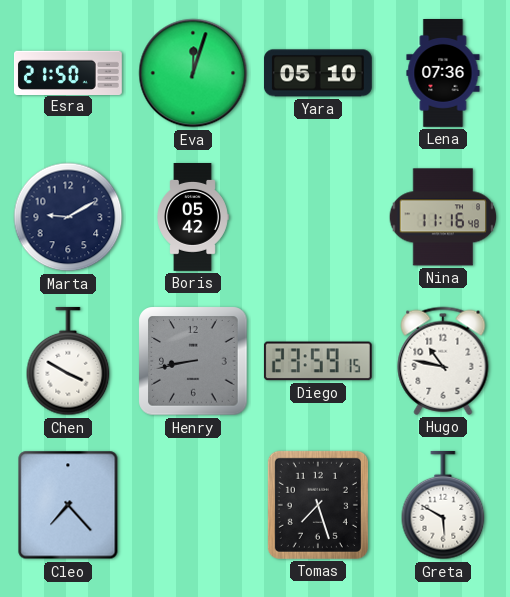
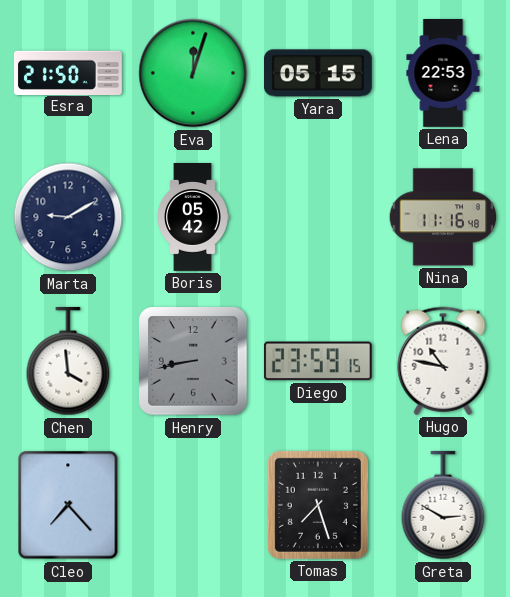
Yara: 05:10 -> 05:15 (318, 73)
Lena: 07:36 -> 22:53 (443, 74)
Chen: 3:50 -> 3:59 (68, 361)
Greta: 5:50 -> 2:50 (443, 505)
